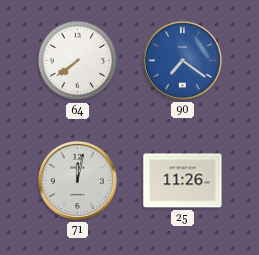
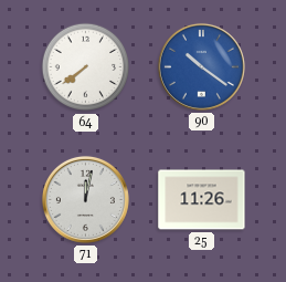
90: 7:21 -> 10:21 (201, 66)
